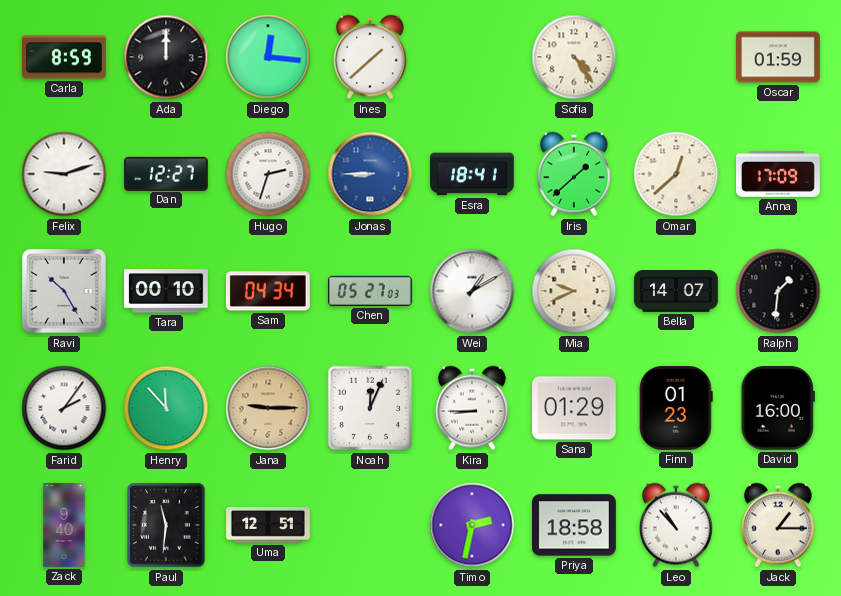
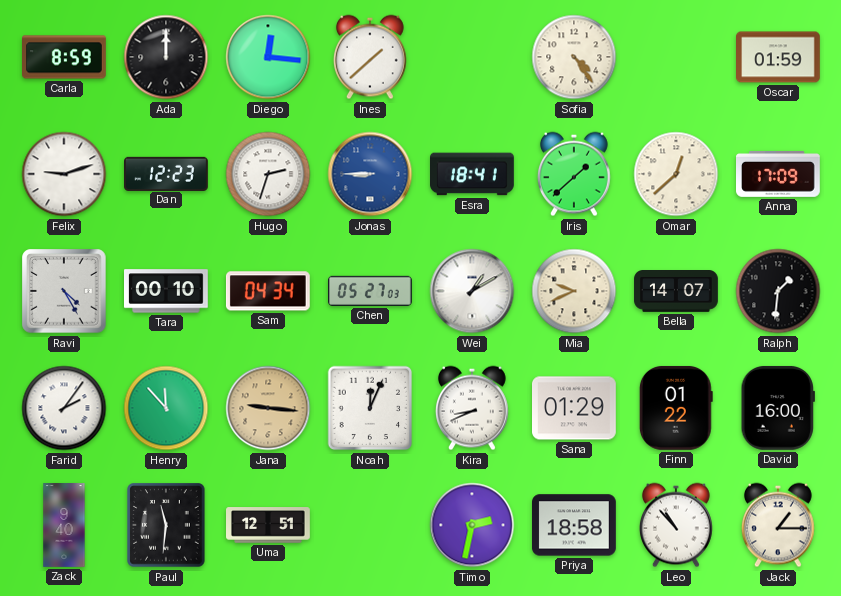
Dan: 12:27 -> 12:23 (167, 173)
Ravi: 10:25 -> 4:25 (64, 291)
Jana: 9:15 -> 9:16 (268, 408)
Kira: 8:45 -> 8:41 (472, 408)
Finn: 01:23 -> 01:22 (676, 408)
